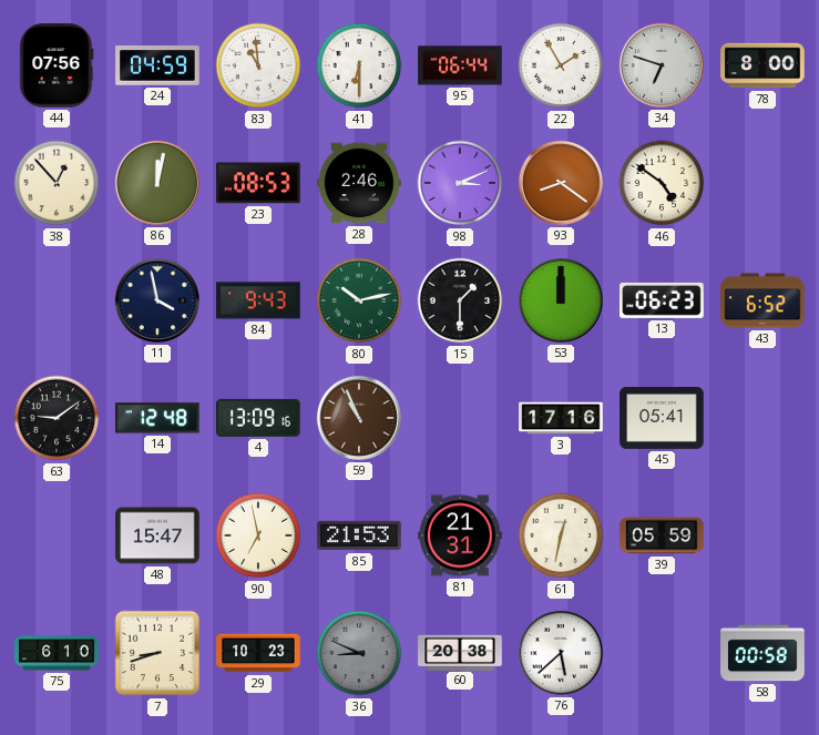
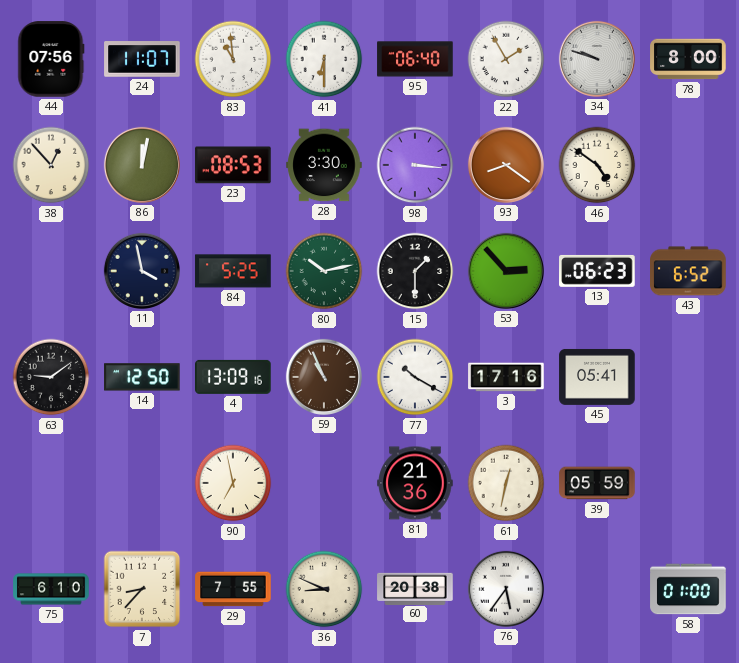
24: 04:59 -> 11:07 (142, 59)
95: 06:44 -> 06:40 (415, 59)
34: 6:48 -> 9:48 (597, 59)
28: 2:46 -> 3:30 (324, 165)
98: 3:11 -> 3:16 (415, 165)
84: 9:43 -> 5:25 (233, 271)
53: 12:00 -> 2:53 (506, 271)
14: 12:48 -> 12:50 (142, 377)
77: none -> 10:20 (415, 377)
48: 15:47 -> none (157, 535)
85: 21:53 -> none (359, 535)
81: 21:31 -> 21:36 (415, 483)
7: 8:42 -> 8:37 (142, 589)
29: 10:23 -> 7:55 (233, 589)
36 dial: grey -> cream (324, 589)
76: 5:38 -> 5:36 (506, 589)
58: 00:58 -> 01:00 (688, 589)
